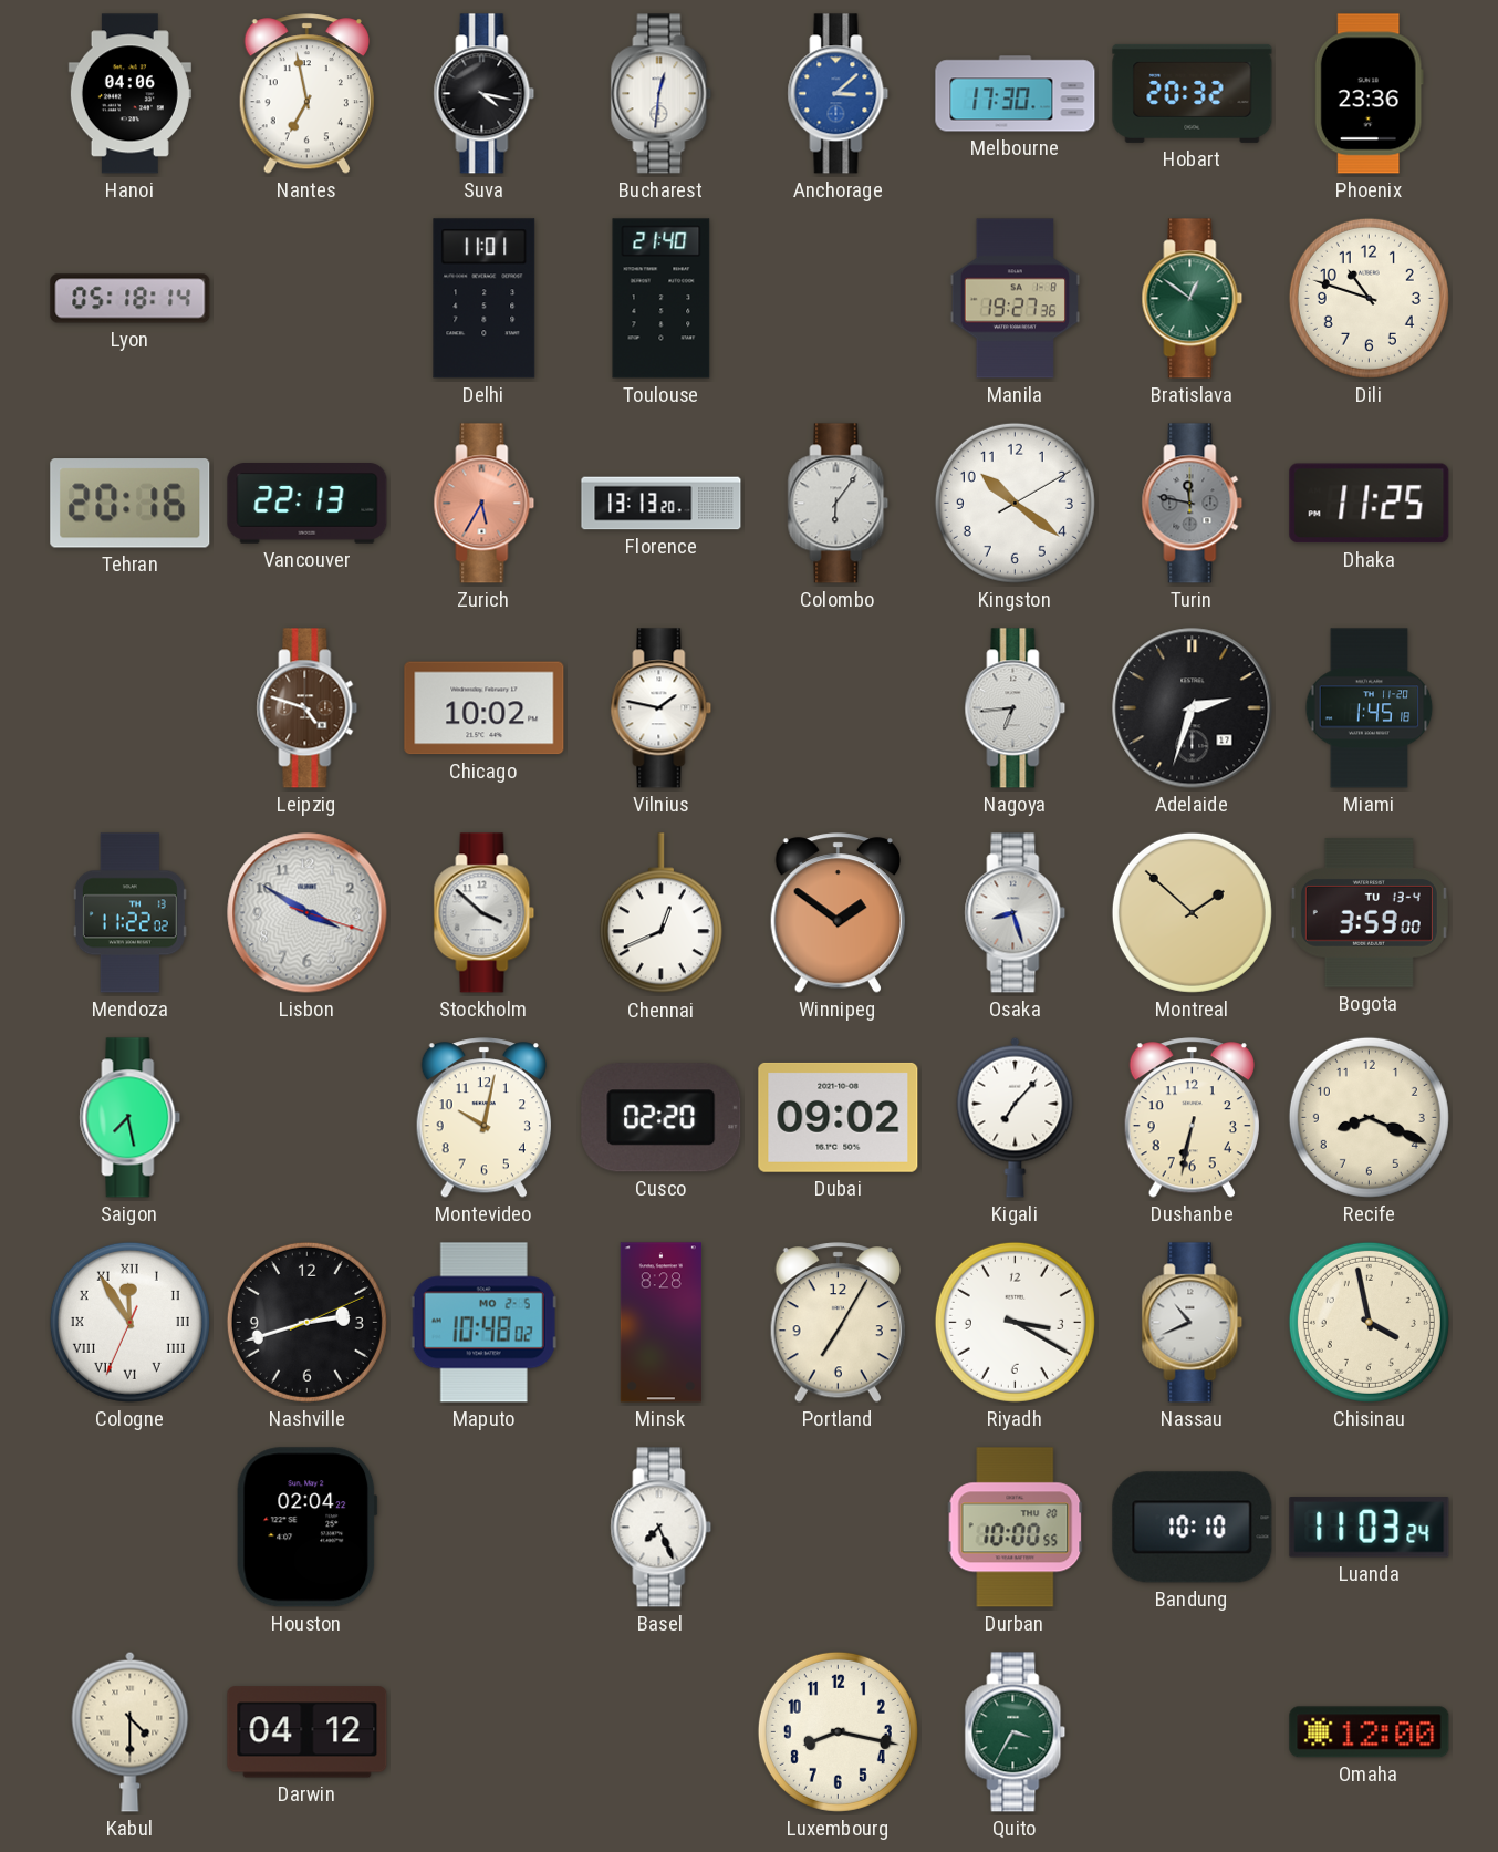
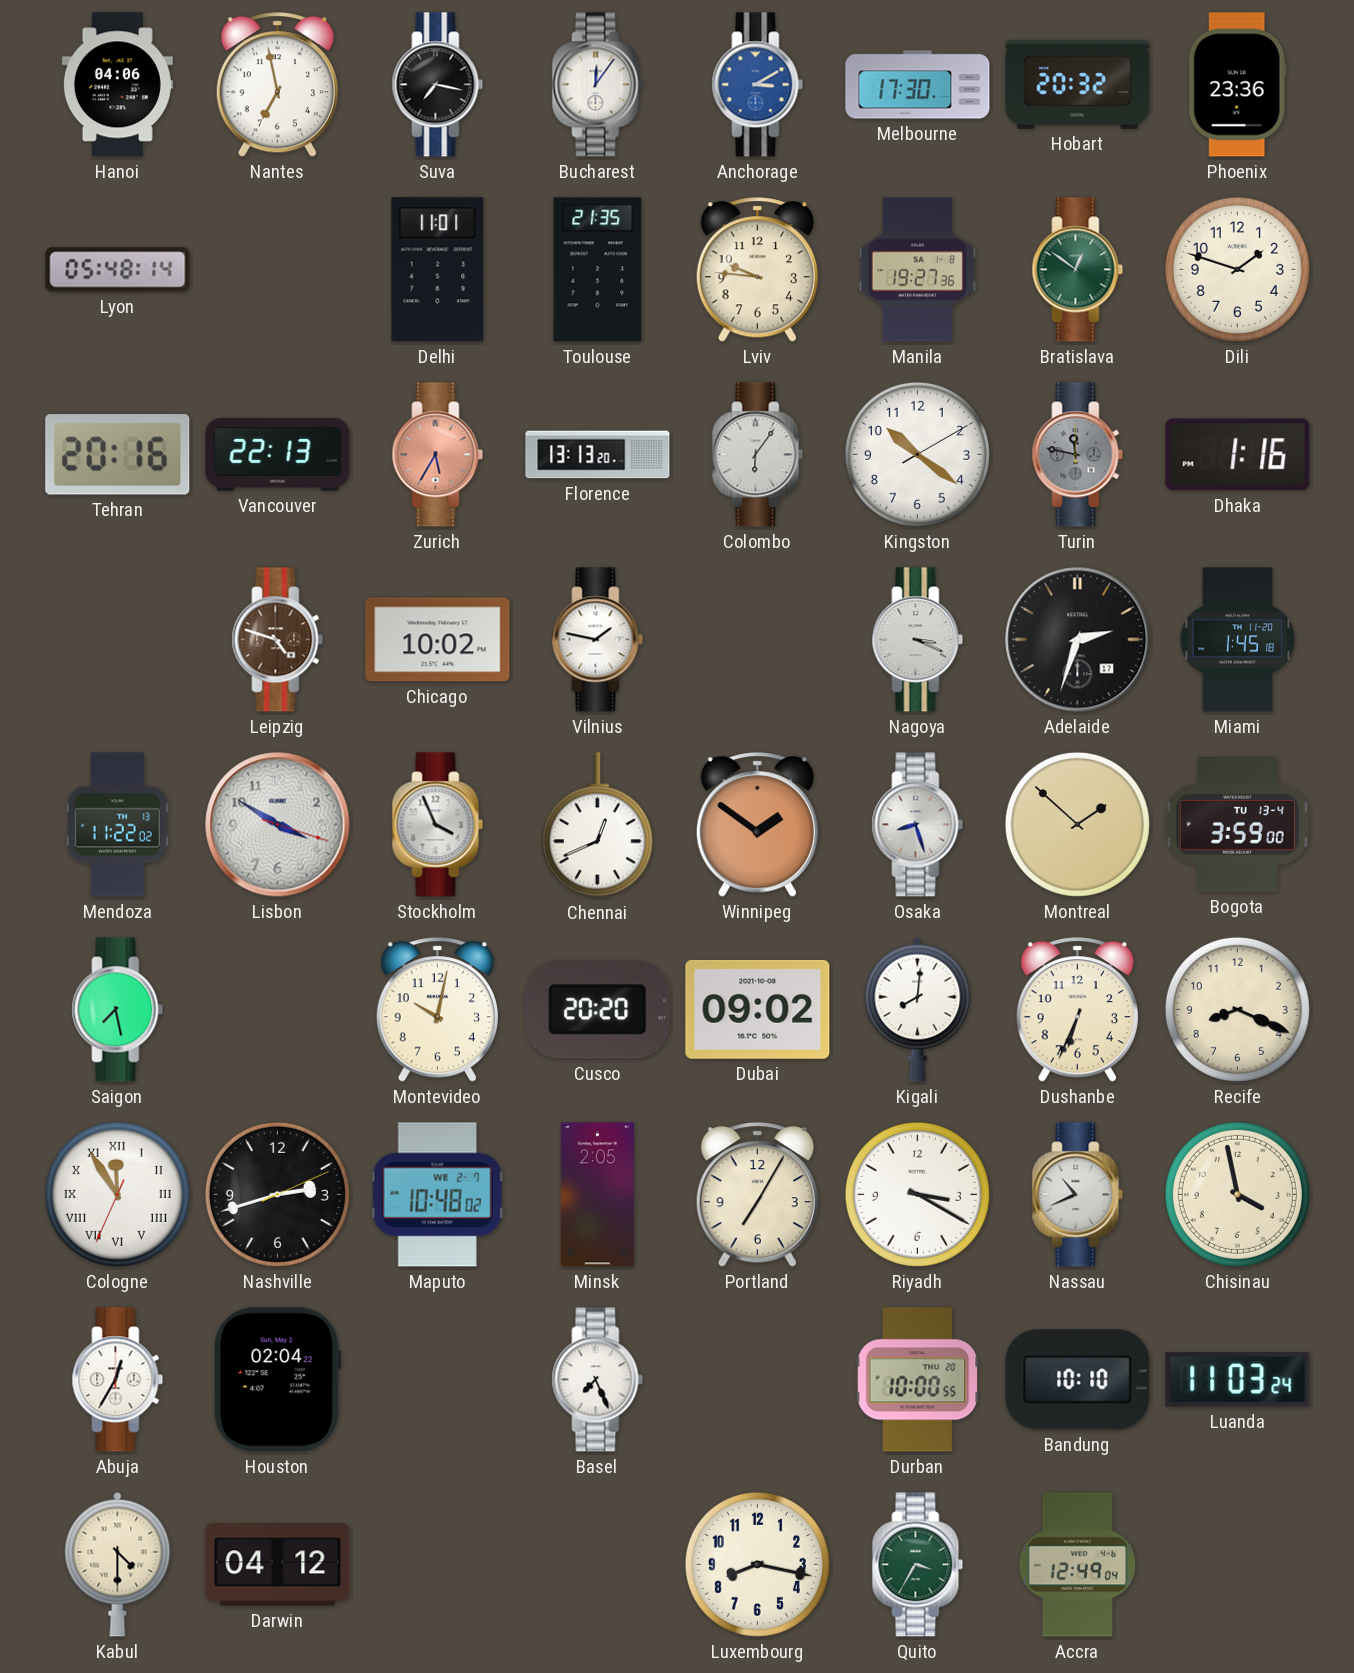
Suva: 4:17 -> 7:17 (438, 85)
Bucharest: 12:31 -> 12:06 (598, 85)
Anchorage: 3:08 -> 3:10 (758, 85)
Lyon: 05:18 -> 05:48 (118, 270)
Toulouse: 21:40 -> 21:35 (598, 270)
Lviv: none -> 9:46 (757, 270)
Dili: 10:48 -> 1:48 (1237, 269)
Dhaka: 11:25 -> 1:16 (1238, 455)
Nagoya: 6:44 -> 3:19 (918, 640)
Stockholm: 3:52 -> 3:56 (438, 825)
Cusco: 02:20 -> 20:20 (598, 1010)
Kigali: 7:07 -> 8:01 (918, 1009)
Dushanbe: 6:32 -> 6:34 (1077, 1010)
Maputo date: MO 2-5 -> WE 2-7 (437, 1195)
Minsk: 8:28 -> 2:05 (597, 1195)
Abuja: none -> 12:35 (118, 1380)
Accra: none -> 12:49 (1078, 1565)
Omaha: 12:00 -> none (1370, 1732)
